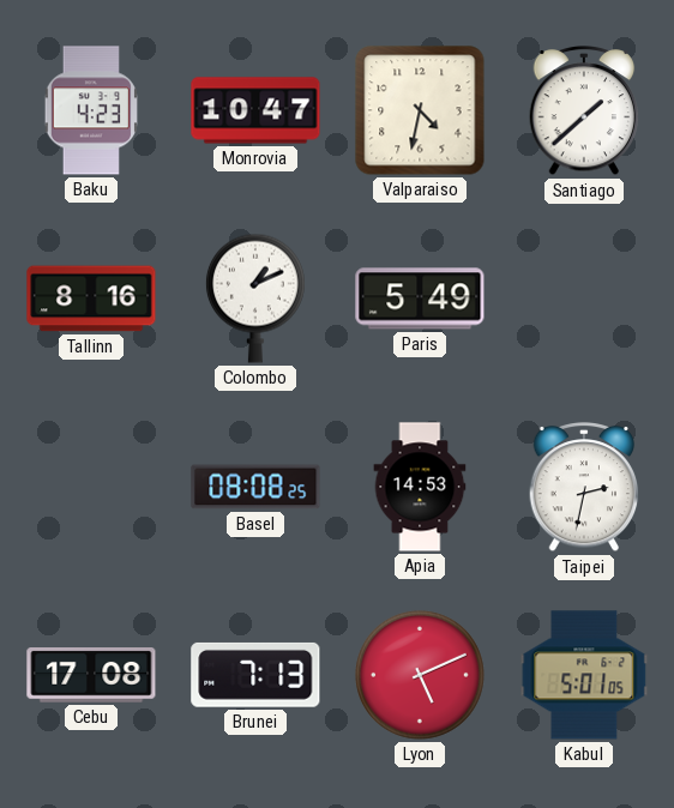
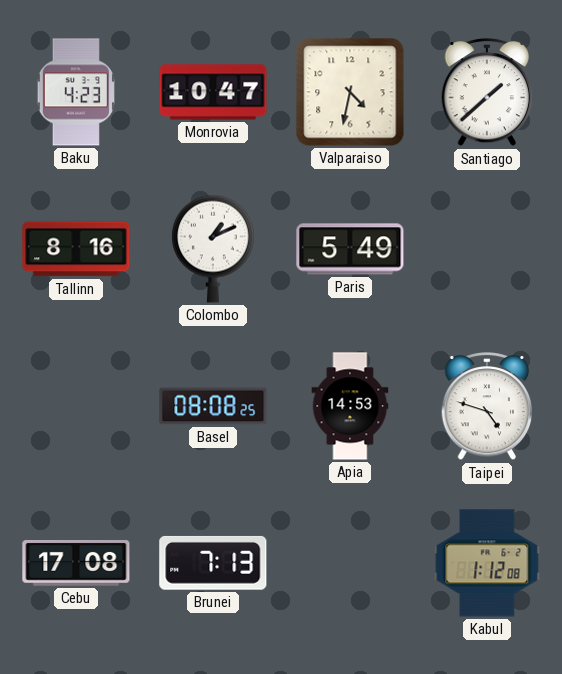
Taipei: 2:32 -> 4:48 (487, 407)
Lyon: 5:11 -> none (420, 675)
Kabul: 5:01 -> 1:12 (487, 563)
